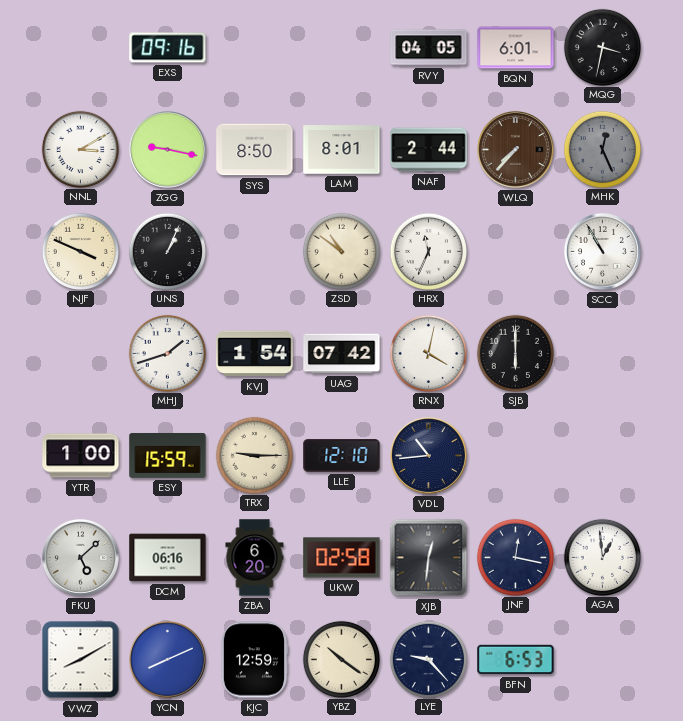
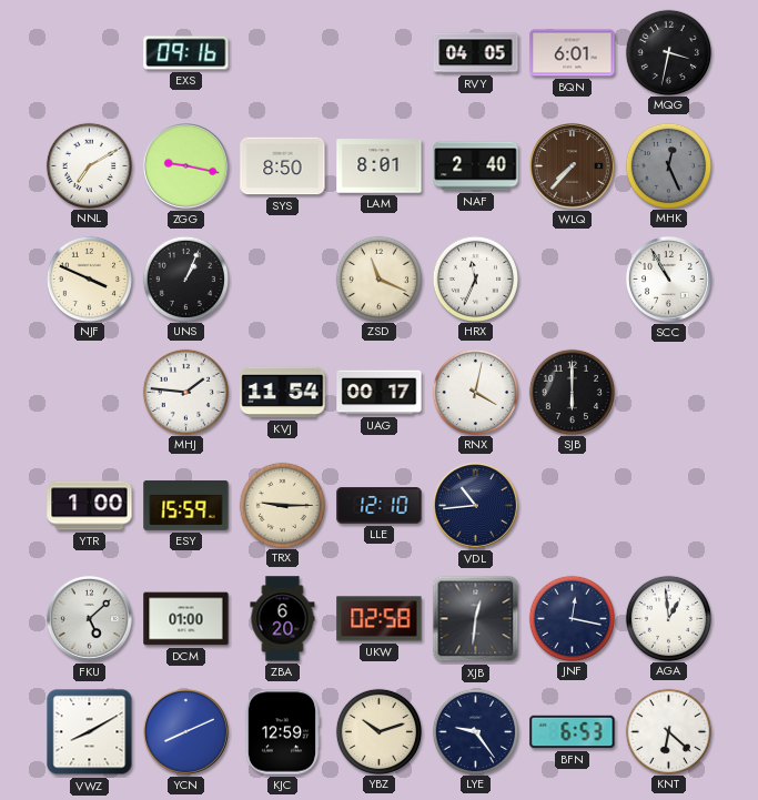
NNL: 3:10 -> 7:10 (89, 165)
NAF: 2:44 -> 2:40 (476, 166)
ZSD: 10:51 -> 11:19 (378, 279)
MHJ: 1:42 -> 1:46 (185, 392)
KVJ: 1:54 -> 11:54 (283, 393)
UAG: 07:42 -> 00:17 (380, 393)
DCM: 06:16 -> 01:00 (186, 619)
YBZ: 10:21 -> 10:12 (378, 731)
LYE: 9:23 -> 9:24 (475, 731)
KNT: none -> 6:22 (668, 731)
